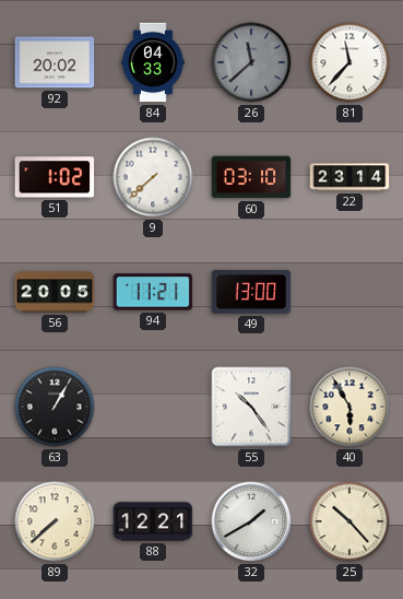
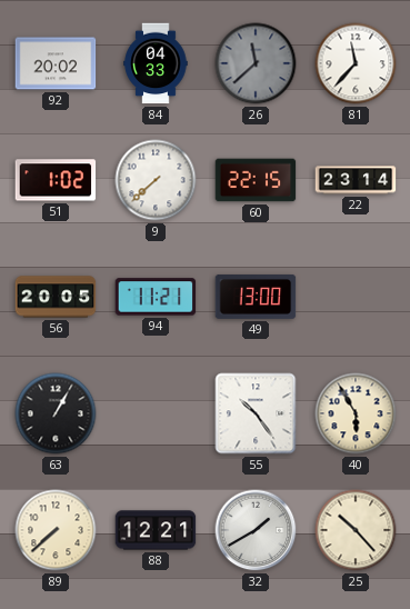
60: 03:10 -> 22:15 (256, 180)
